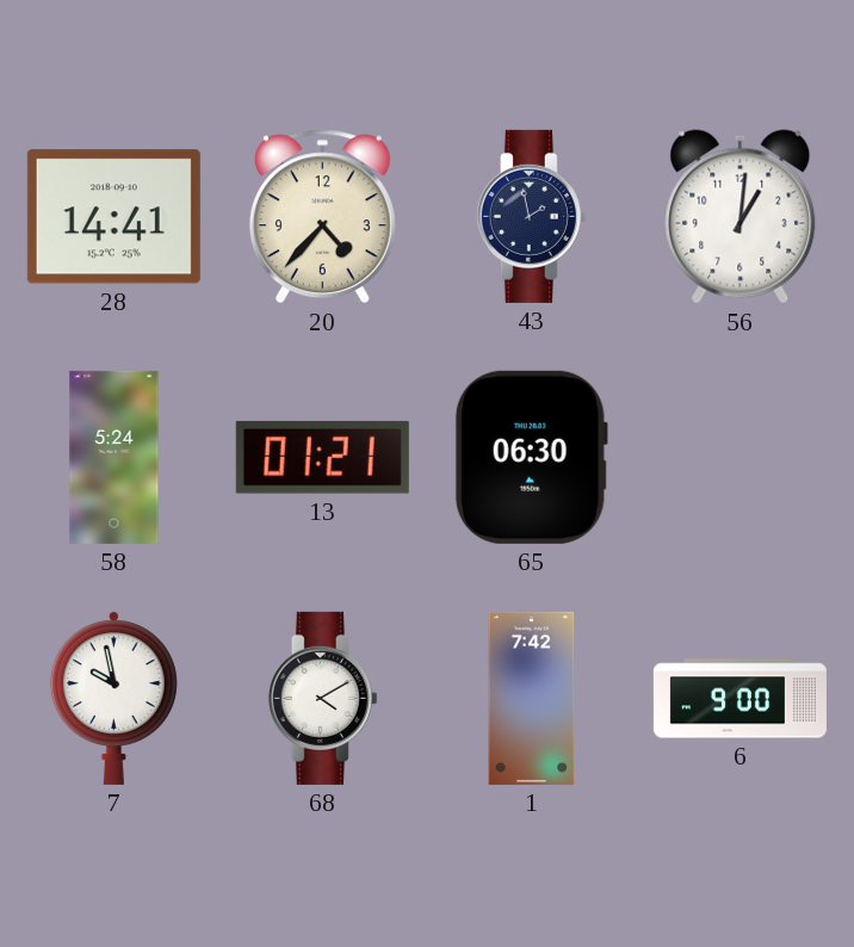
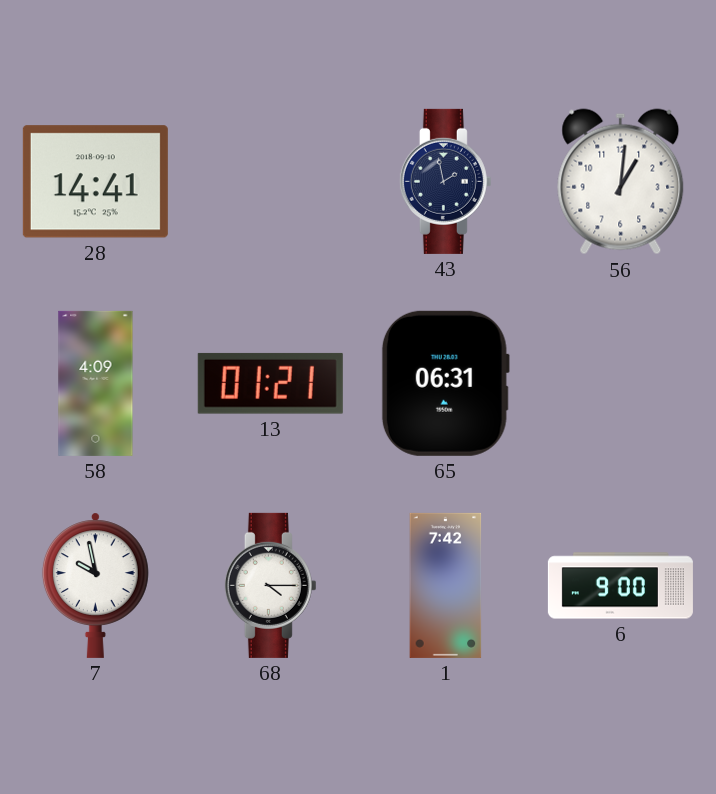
20: 4:37 -> none (322, 217)
58: 5:24 -> 4:09 (96, 383)
65: 06:30 -> 06:31 (445, 383)
68: 4:10 -> 4:15 (270, 585)
